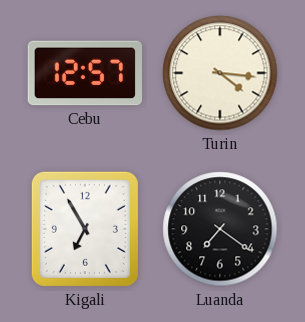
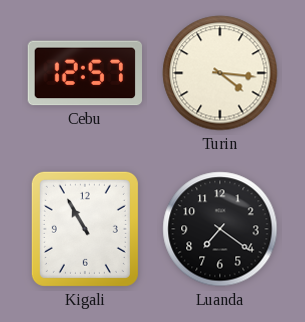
Kigali: 6:55 -> 10:55 (85, 229)
